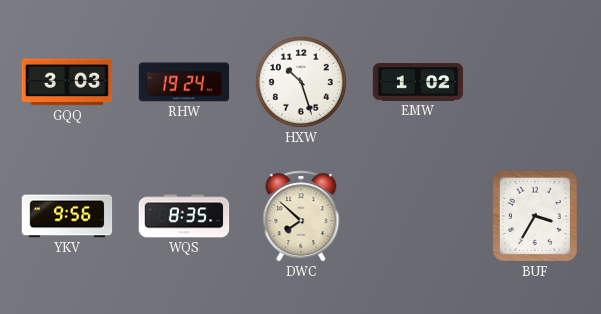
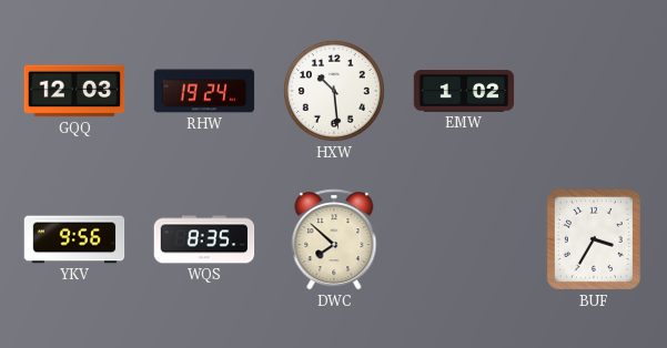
GQQ: 3:03 -> 12:03 (74, 91)
HXW: 10:27 -> 10:29 (334, 91)
